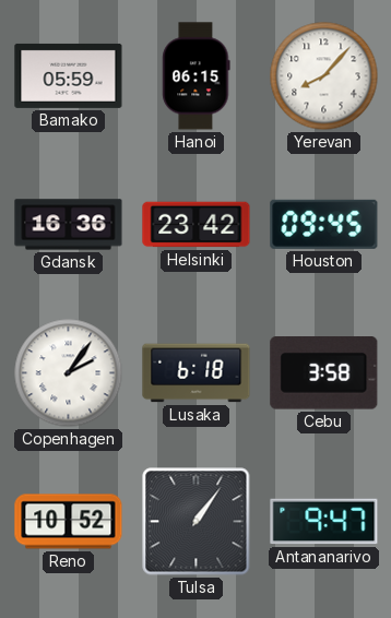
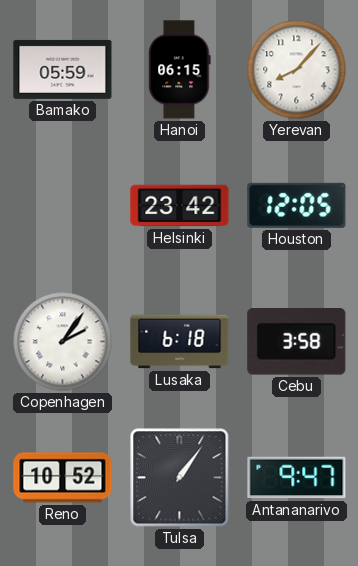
Gdansk: 16:36 -> none (69, 225)
Houston: 09:45 -> 12:05 (297, 205)
